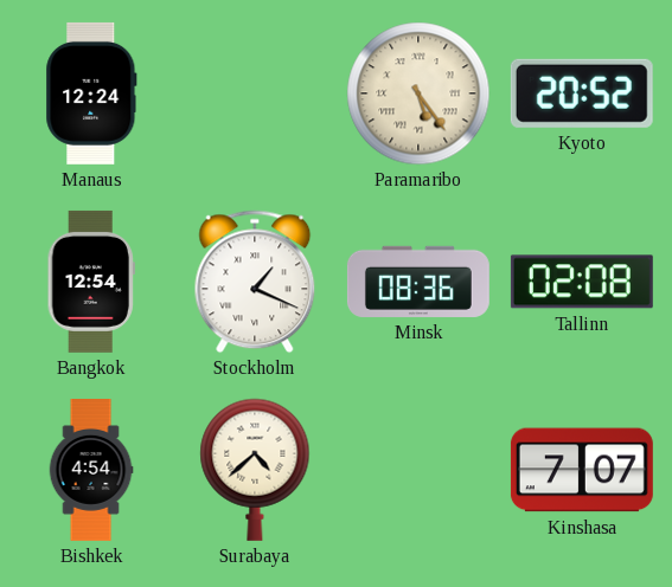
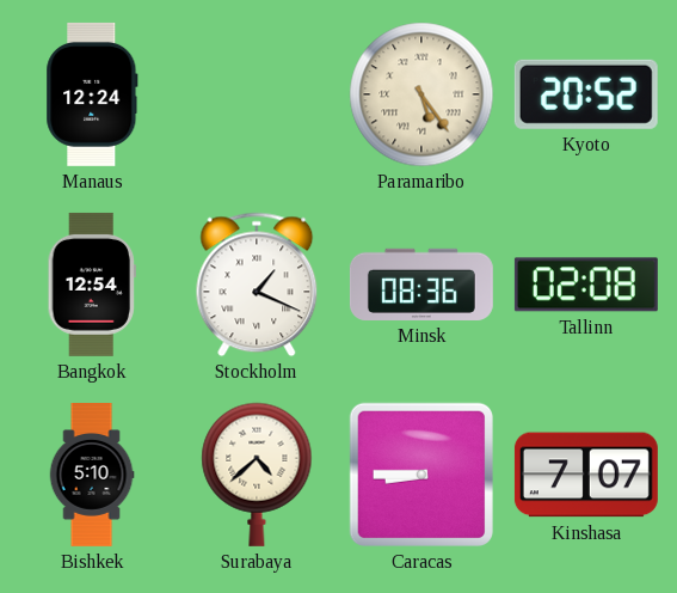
Bishkek: 4:54 -> 5:10 (92, 476)
Caracas: none -> 8:45 (421, 475)
